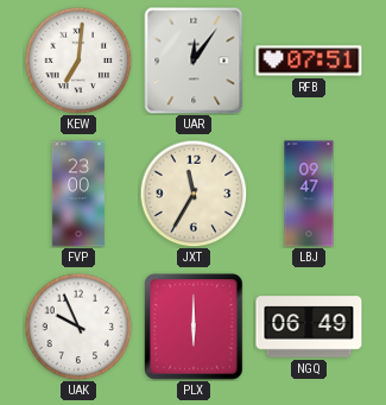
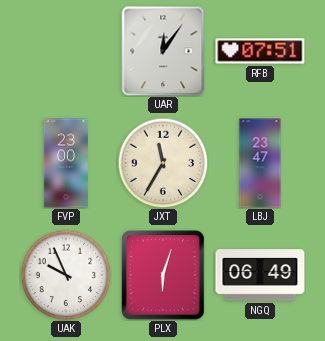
KEW: 7:01 -> none (78, 61)
LBJ: 09:47 -> 23:47 (260, 163)
PLX: 6:00 -> 6:03 (163, 275)
